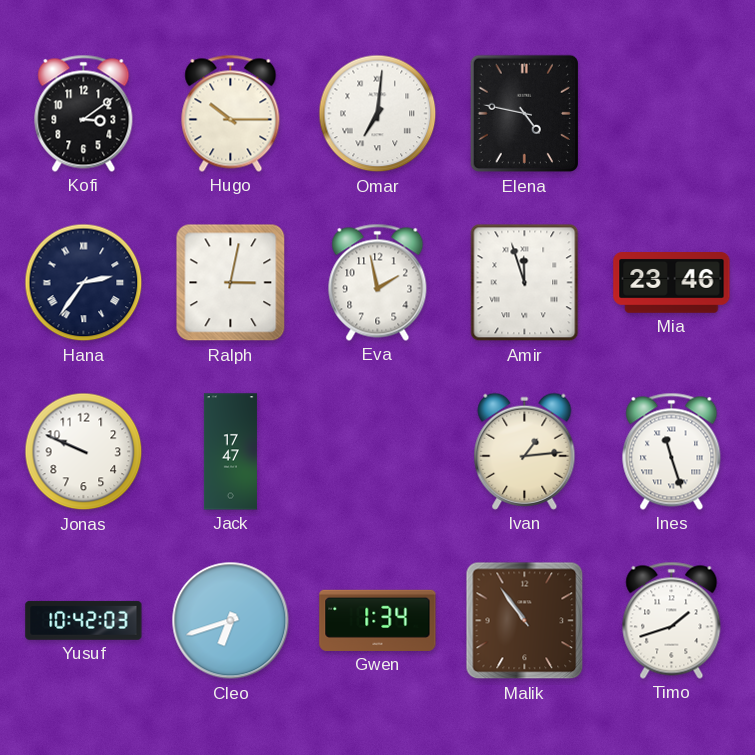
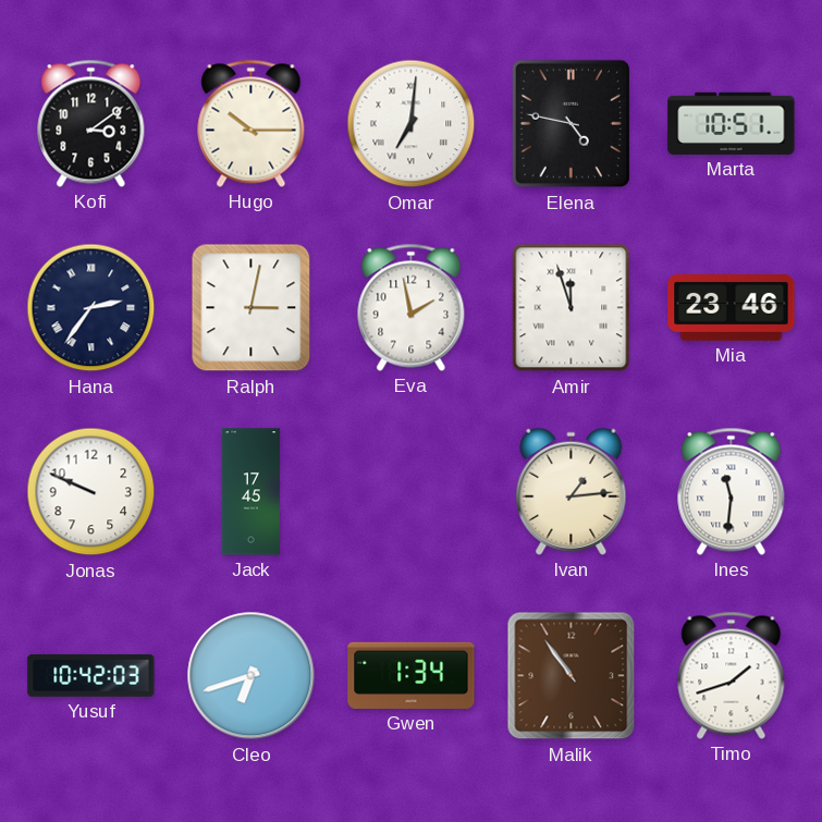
Marta: none -> 10:51 (732, 123)
Jack: 17:47 -> 17:45 (250, 492)
Ines: 11:27 -> 11:31 (732, 491)
